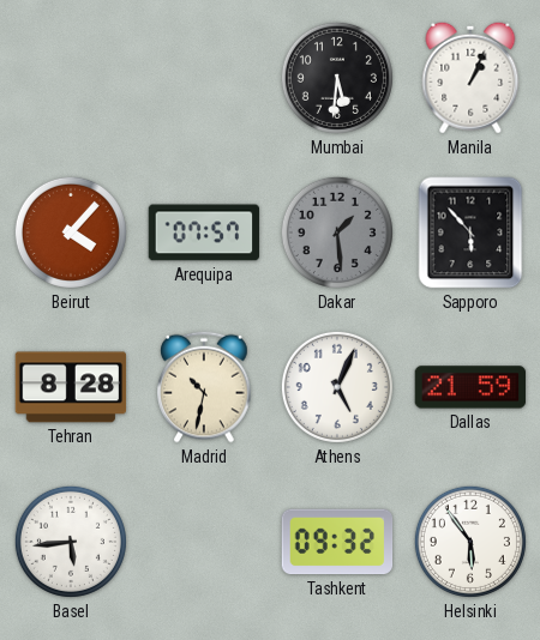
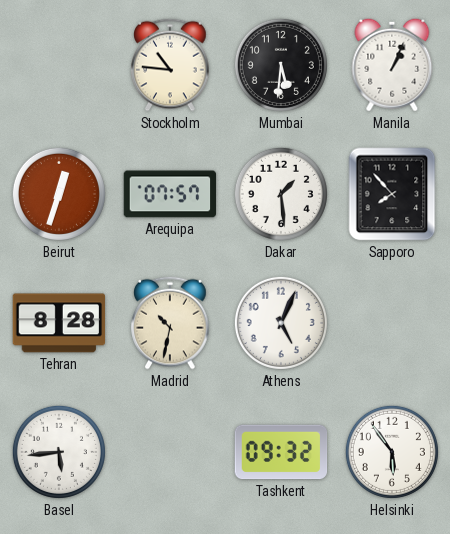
Stockholm: none -> 10:46 (170, 65)
Beirut: 4:07 -> 12:33 (59, 194)
Dakar dial: grey -> white (281, 194)
Sapporo: 5:53 -> 7:53 (392, 194)
Dallas: 21:59 -> none (470, 387)
